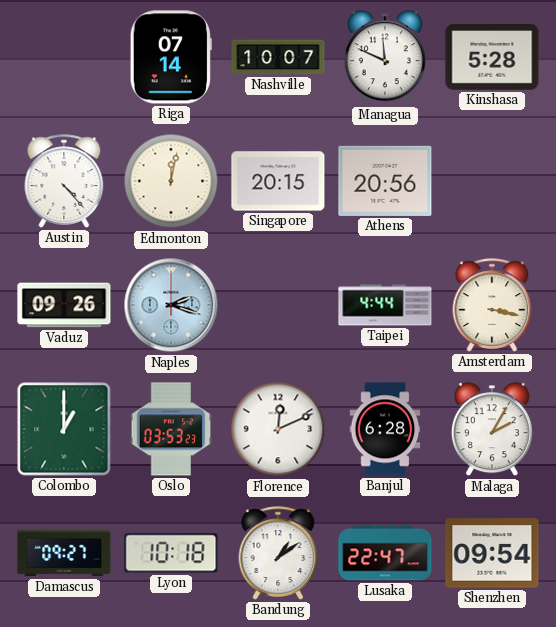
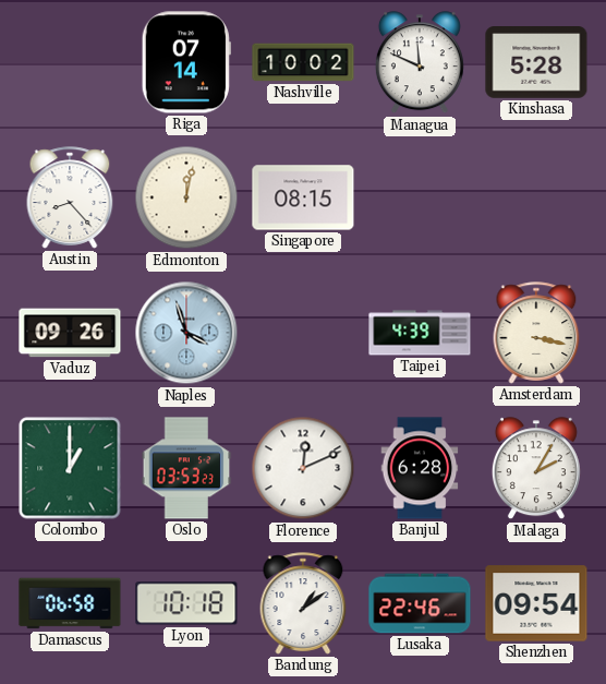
Nashville: 10:07 -> 10:02 (303, 62)
Austin: 4:23 -> 8:23 (70, 197)
Singapore: 20:15 -> 08:15 (303, 197)
Athens: 20:56 -> none (385, 181)
Naples: 2:18 -> 3:57 (186, 333)
Taipei: 4:44 -> 4:39 (420, 333)
Damascus: 09:27 -> 06:58 (70, 603)
Lusaka: 22:47 -> 22:46 (420, 603)
